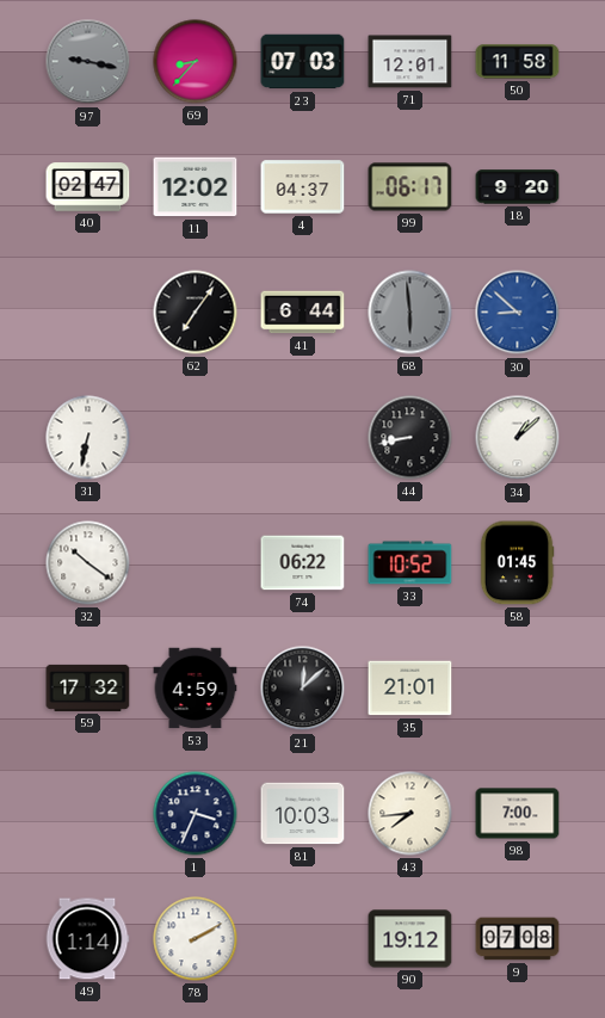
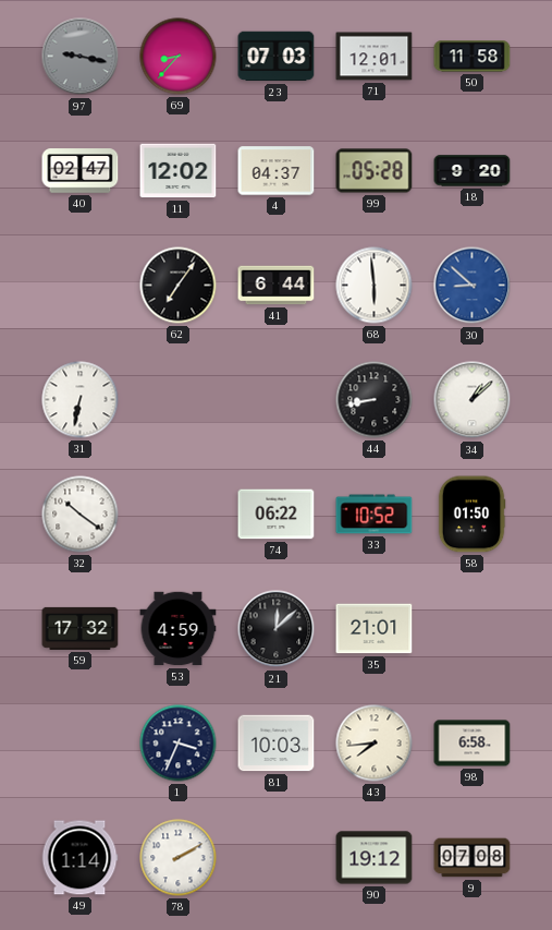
99: 06:17 -> 05:28 (375, 171)
68 dial: grey -> white (375, 286)
58: 01:45 -> 01:50 (471, 515)
98: 7:00 -> 6:58 (473, 744)
